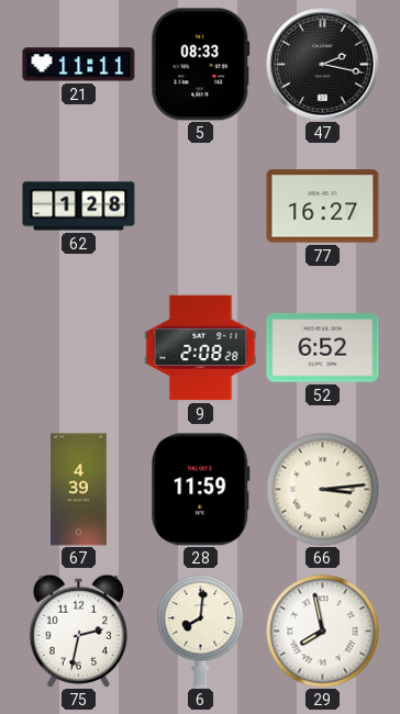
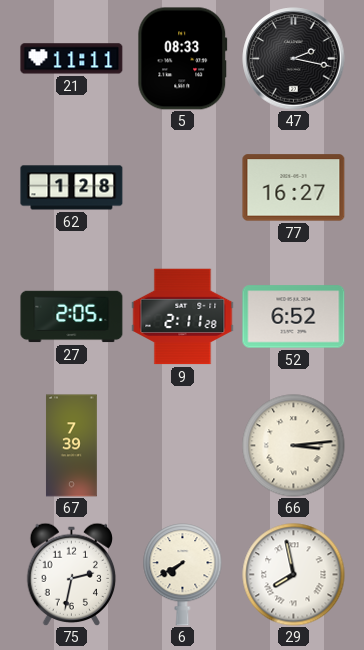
27: none -> 2:05 (72, 317)
9: 2:08 -> 2:11 (183, 317)
67: 4:39 -> 7:39 (71, 446)
28: 11:59 -> none (200, 490)
6: 8:01 -> 7:40 (183, 575)
